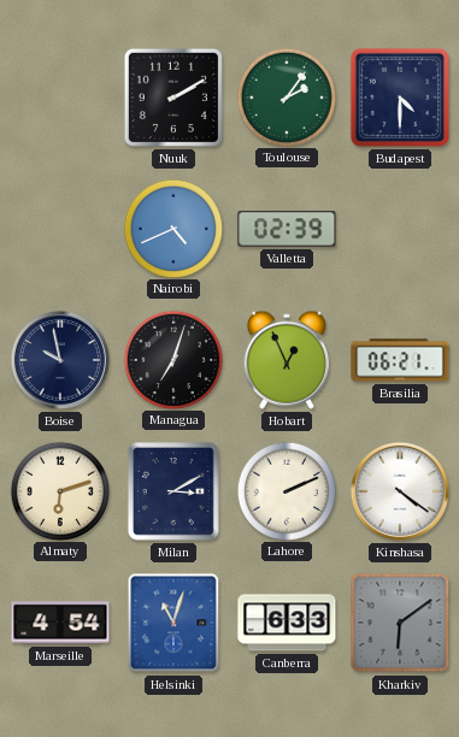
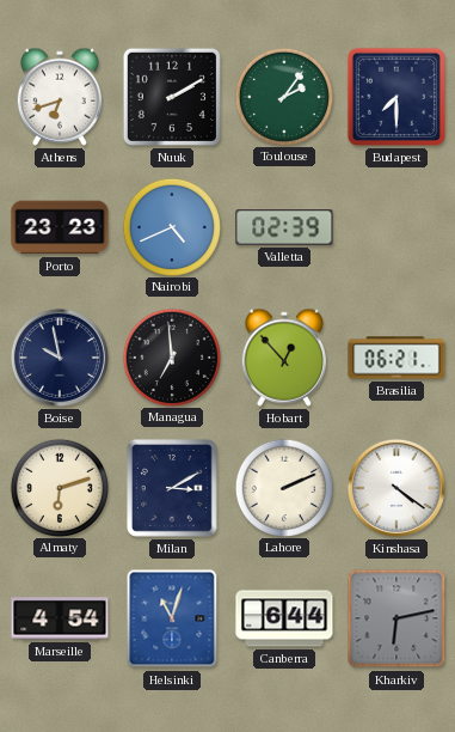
Athens: none -> 6:42 (60, 97)
Budapest: 4:30 -> 7:30 (396, 97)
Porto: none -> 23:23 (60, 227)
Managua: 7:03 -> 6:59 (171, 356)
Hobart: 12:56 -> 12:53 (284, 358)
Canberra: 6:33 -> 6:44 (284, 618)
Kharkiv: 6:09 -> 6:13 (396, 618)
